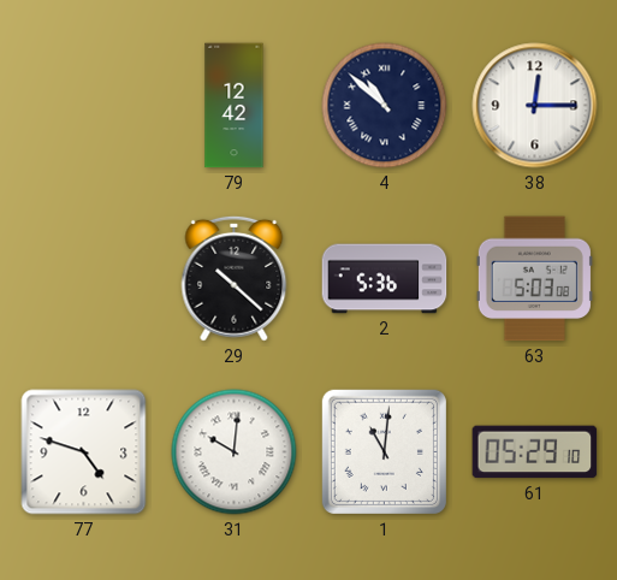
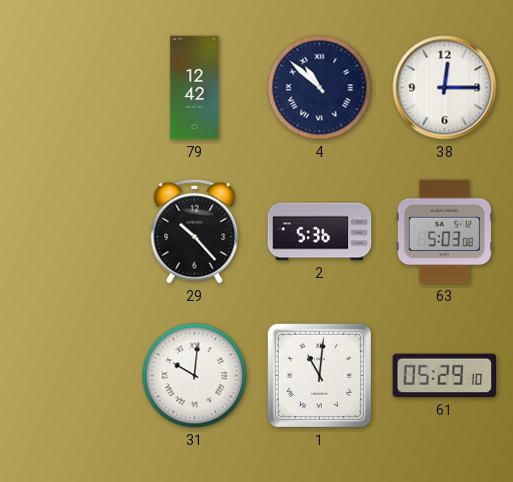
29: 10:22 -> 10:23 (195, 231)
77: 4:48 -> none (84, 452)
